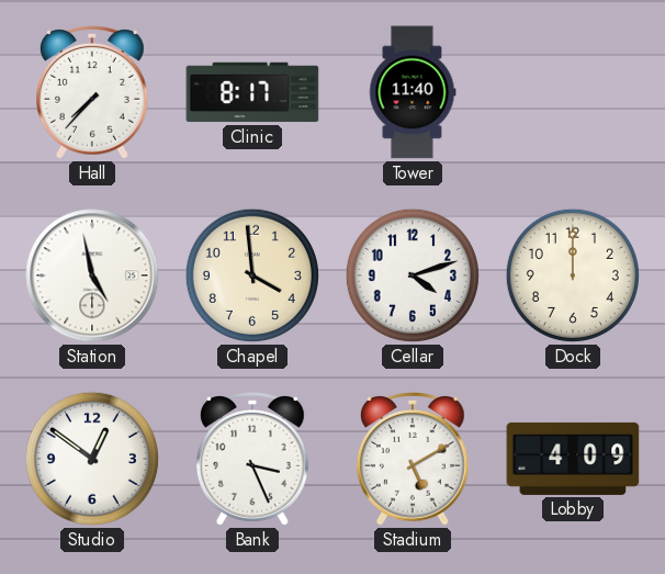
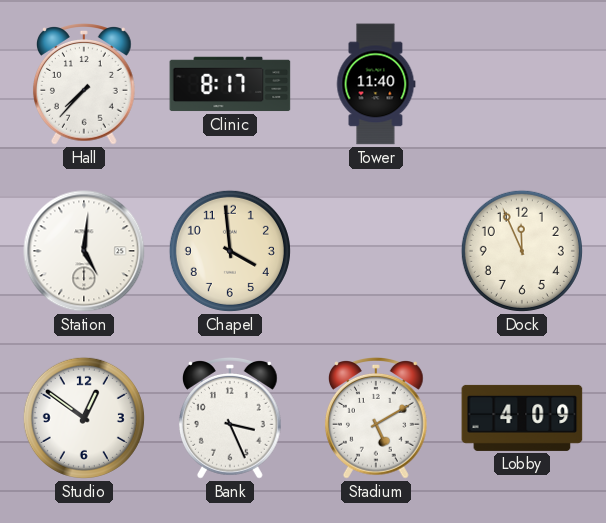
Station: 4:58 -> 5:01 (84, 251)
Cellar: 4:12 -> none (413, 275)
Dock: 12:00 -> 11:56 (522, 251)
